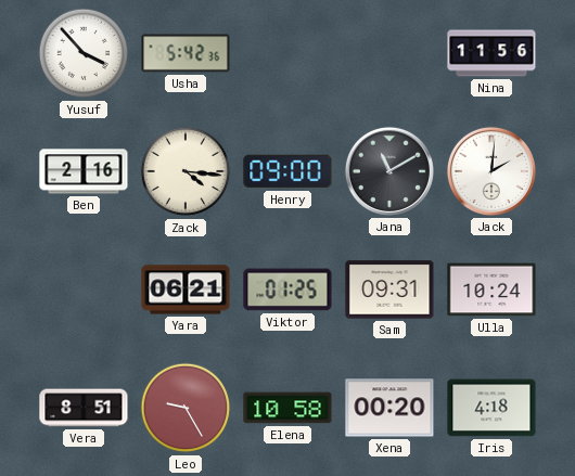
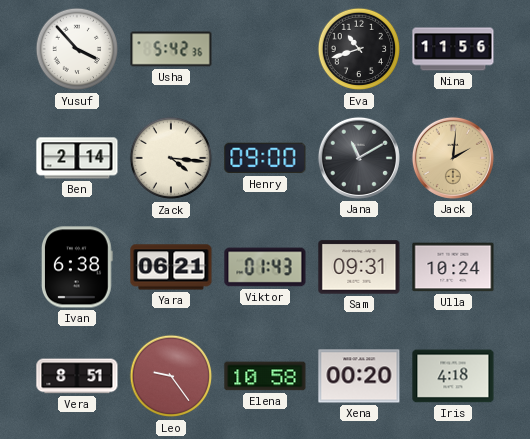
Eva: none -> 10:42 (359, 49)
Ben: 2:16 -> 2:14 (77, 158)
Jack dial: white -> champagne (453, 158)
Ivan: none -> 6:38 (77, 267)
Viktor: 01:25 -> 01:43 (265, 267)
Leo: 9:25 -> 9:24 (171, 376)
